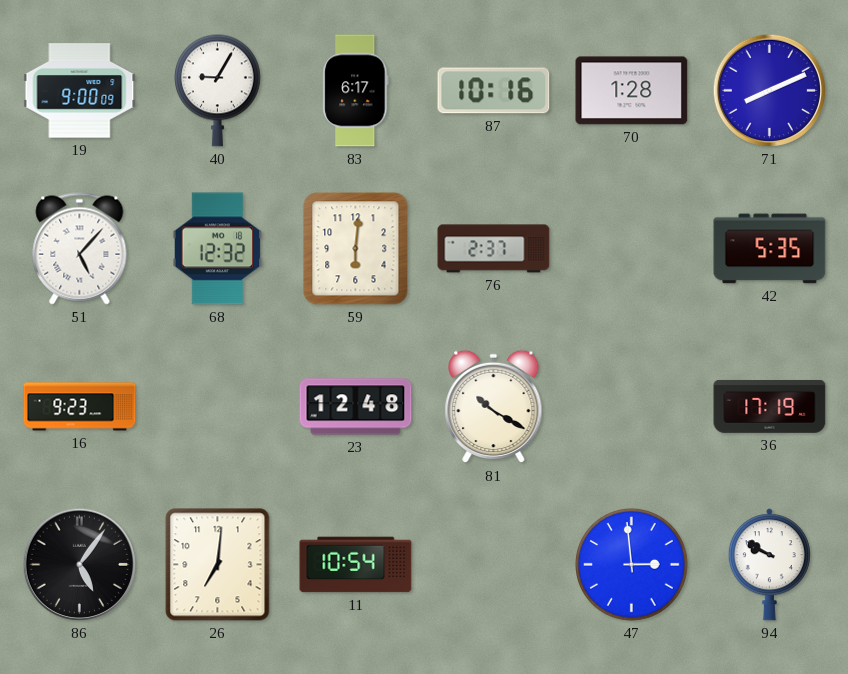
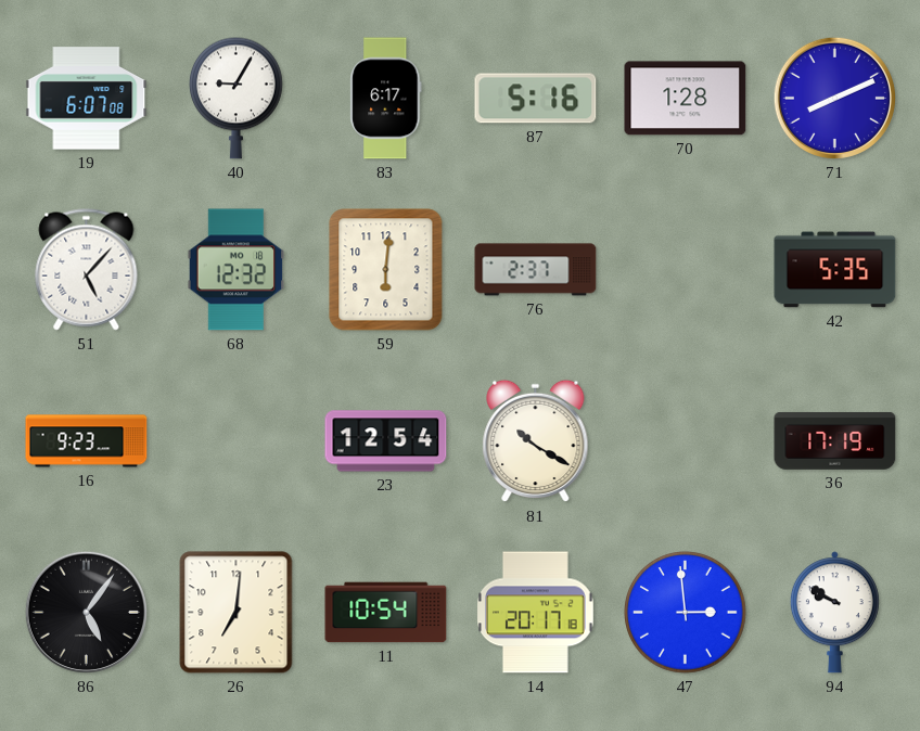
19: 9:00 -> 6:07 (87, 99)
87: 10:16 -> 5:16 (536, 99)
23: 12:48 -> 12:54 (386, 441)
14: none -> 20:17 (536, 613)
